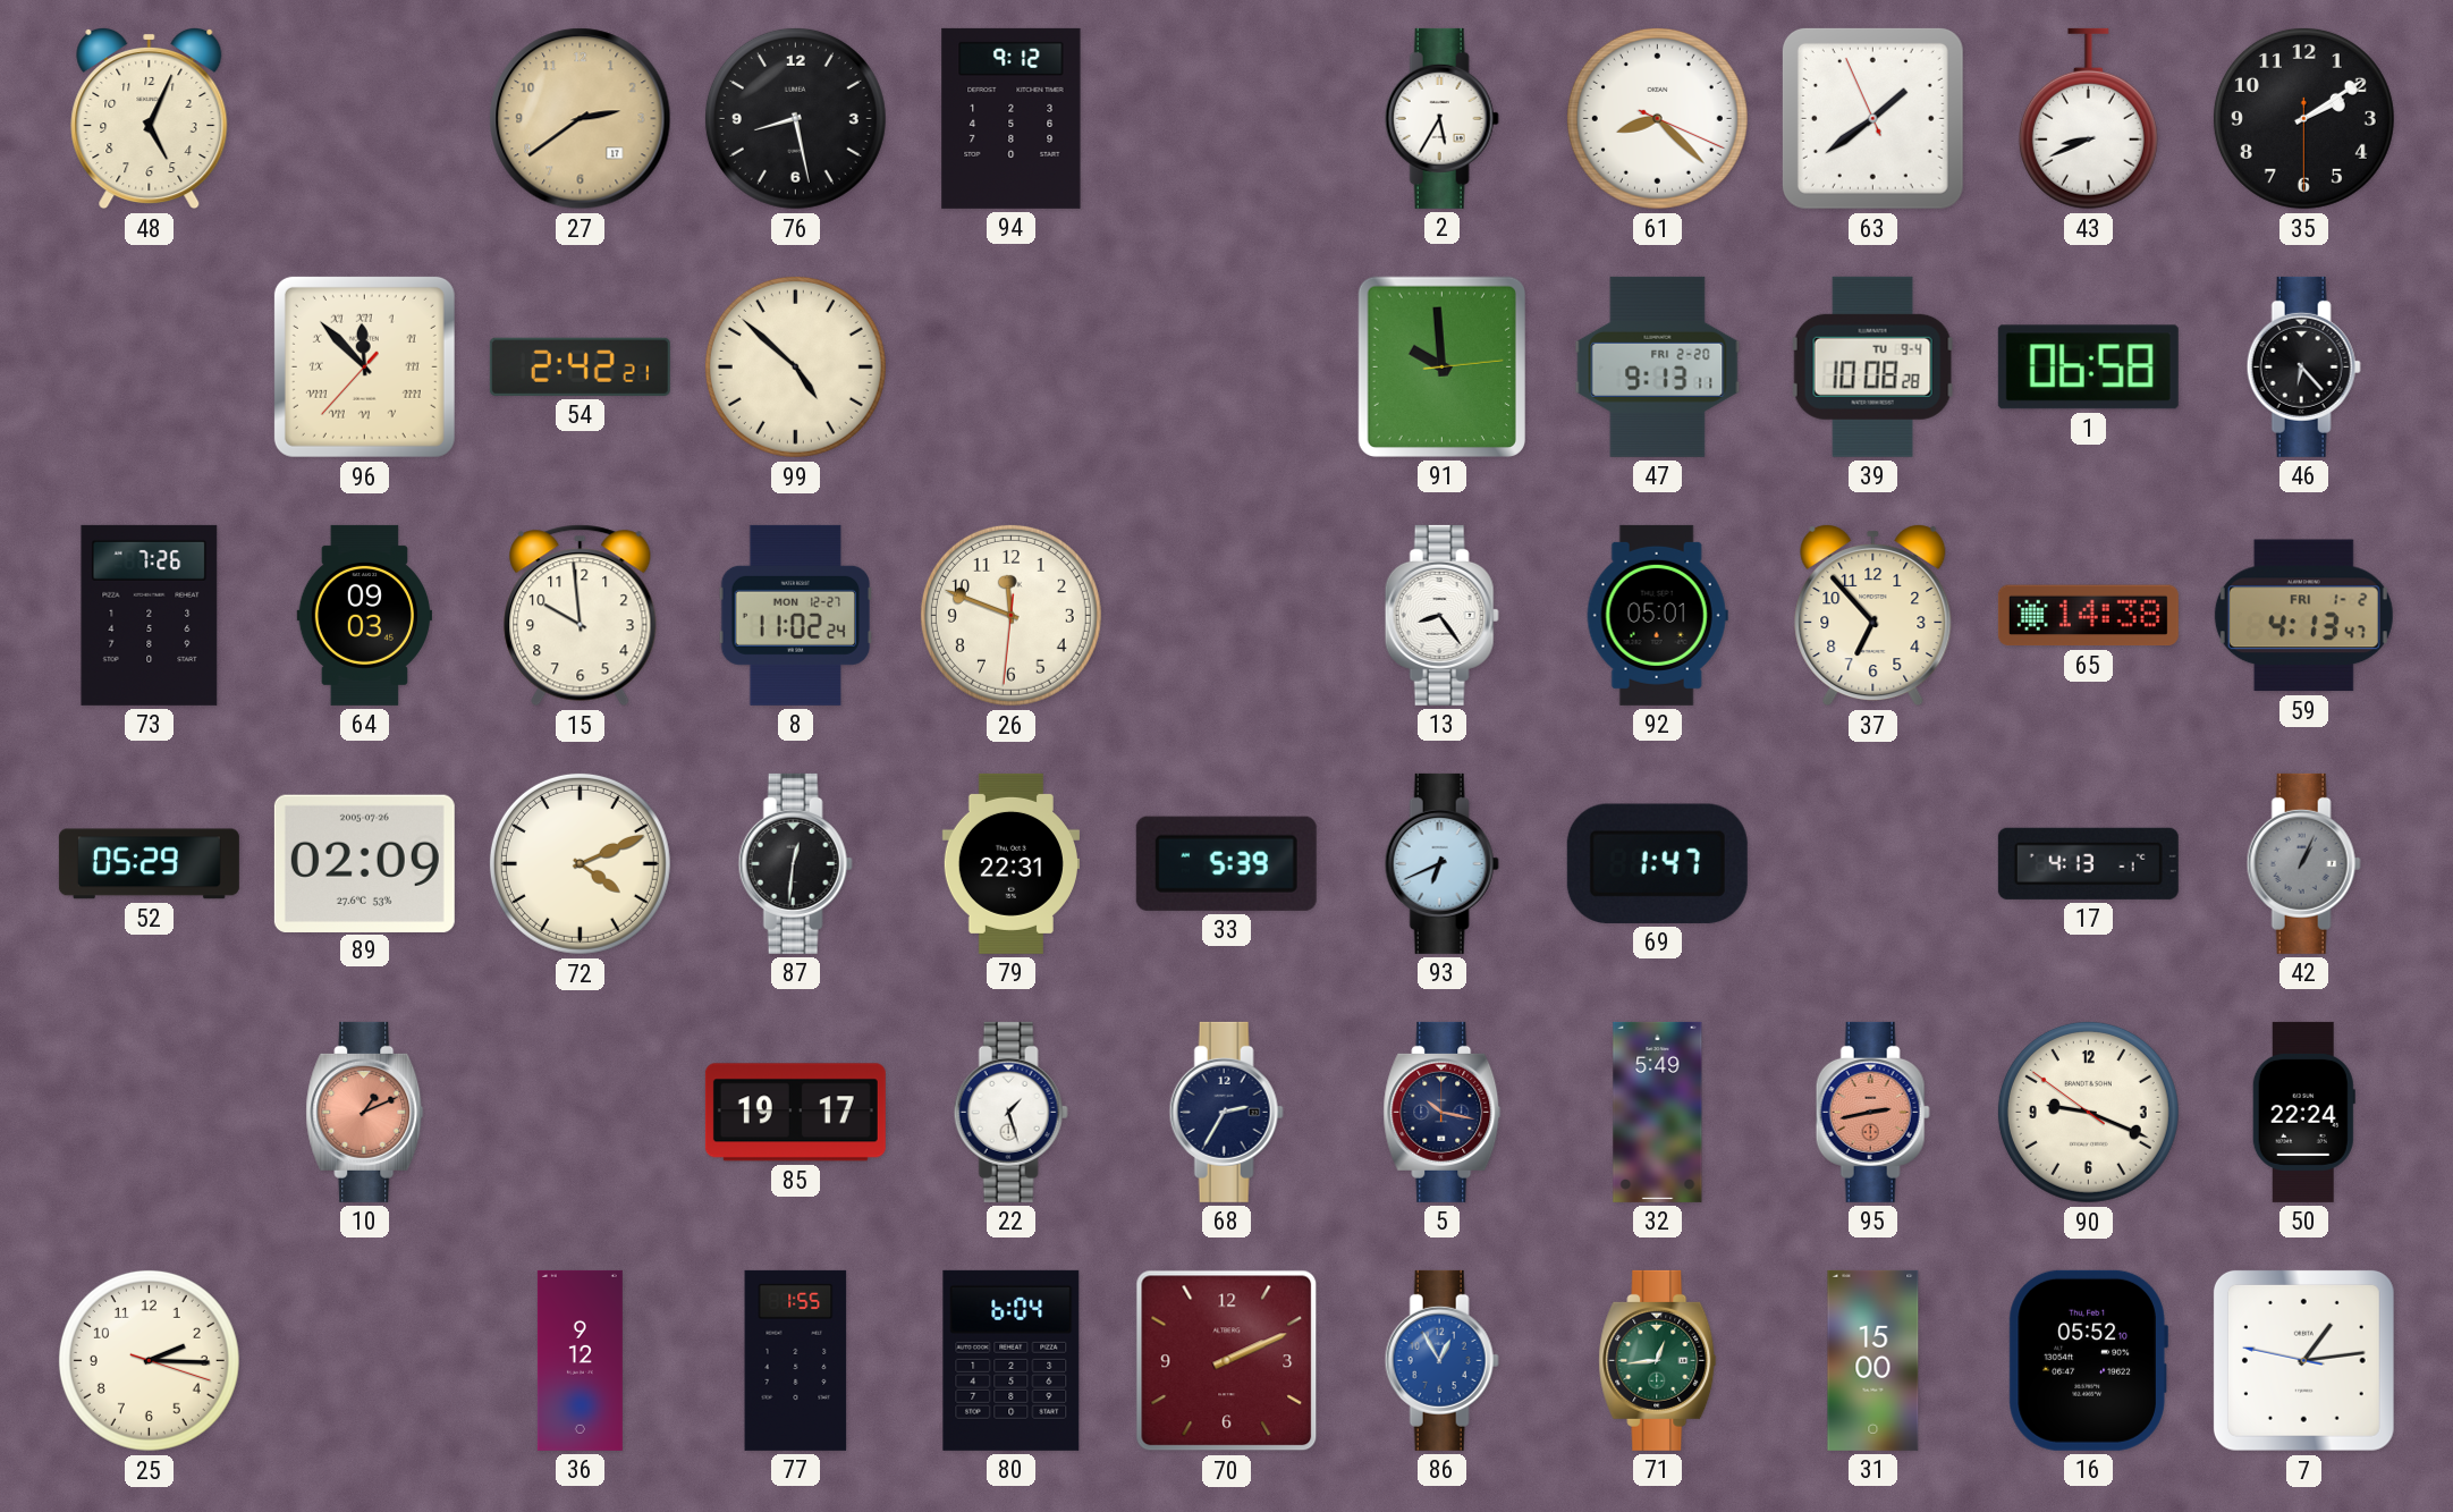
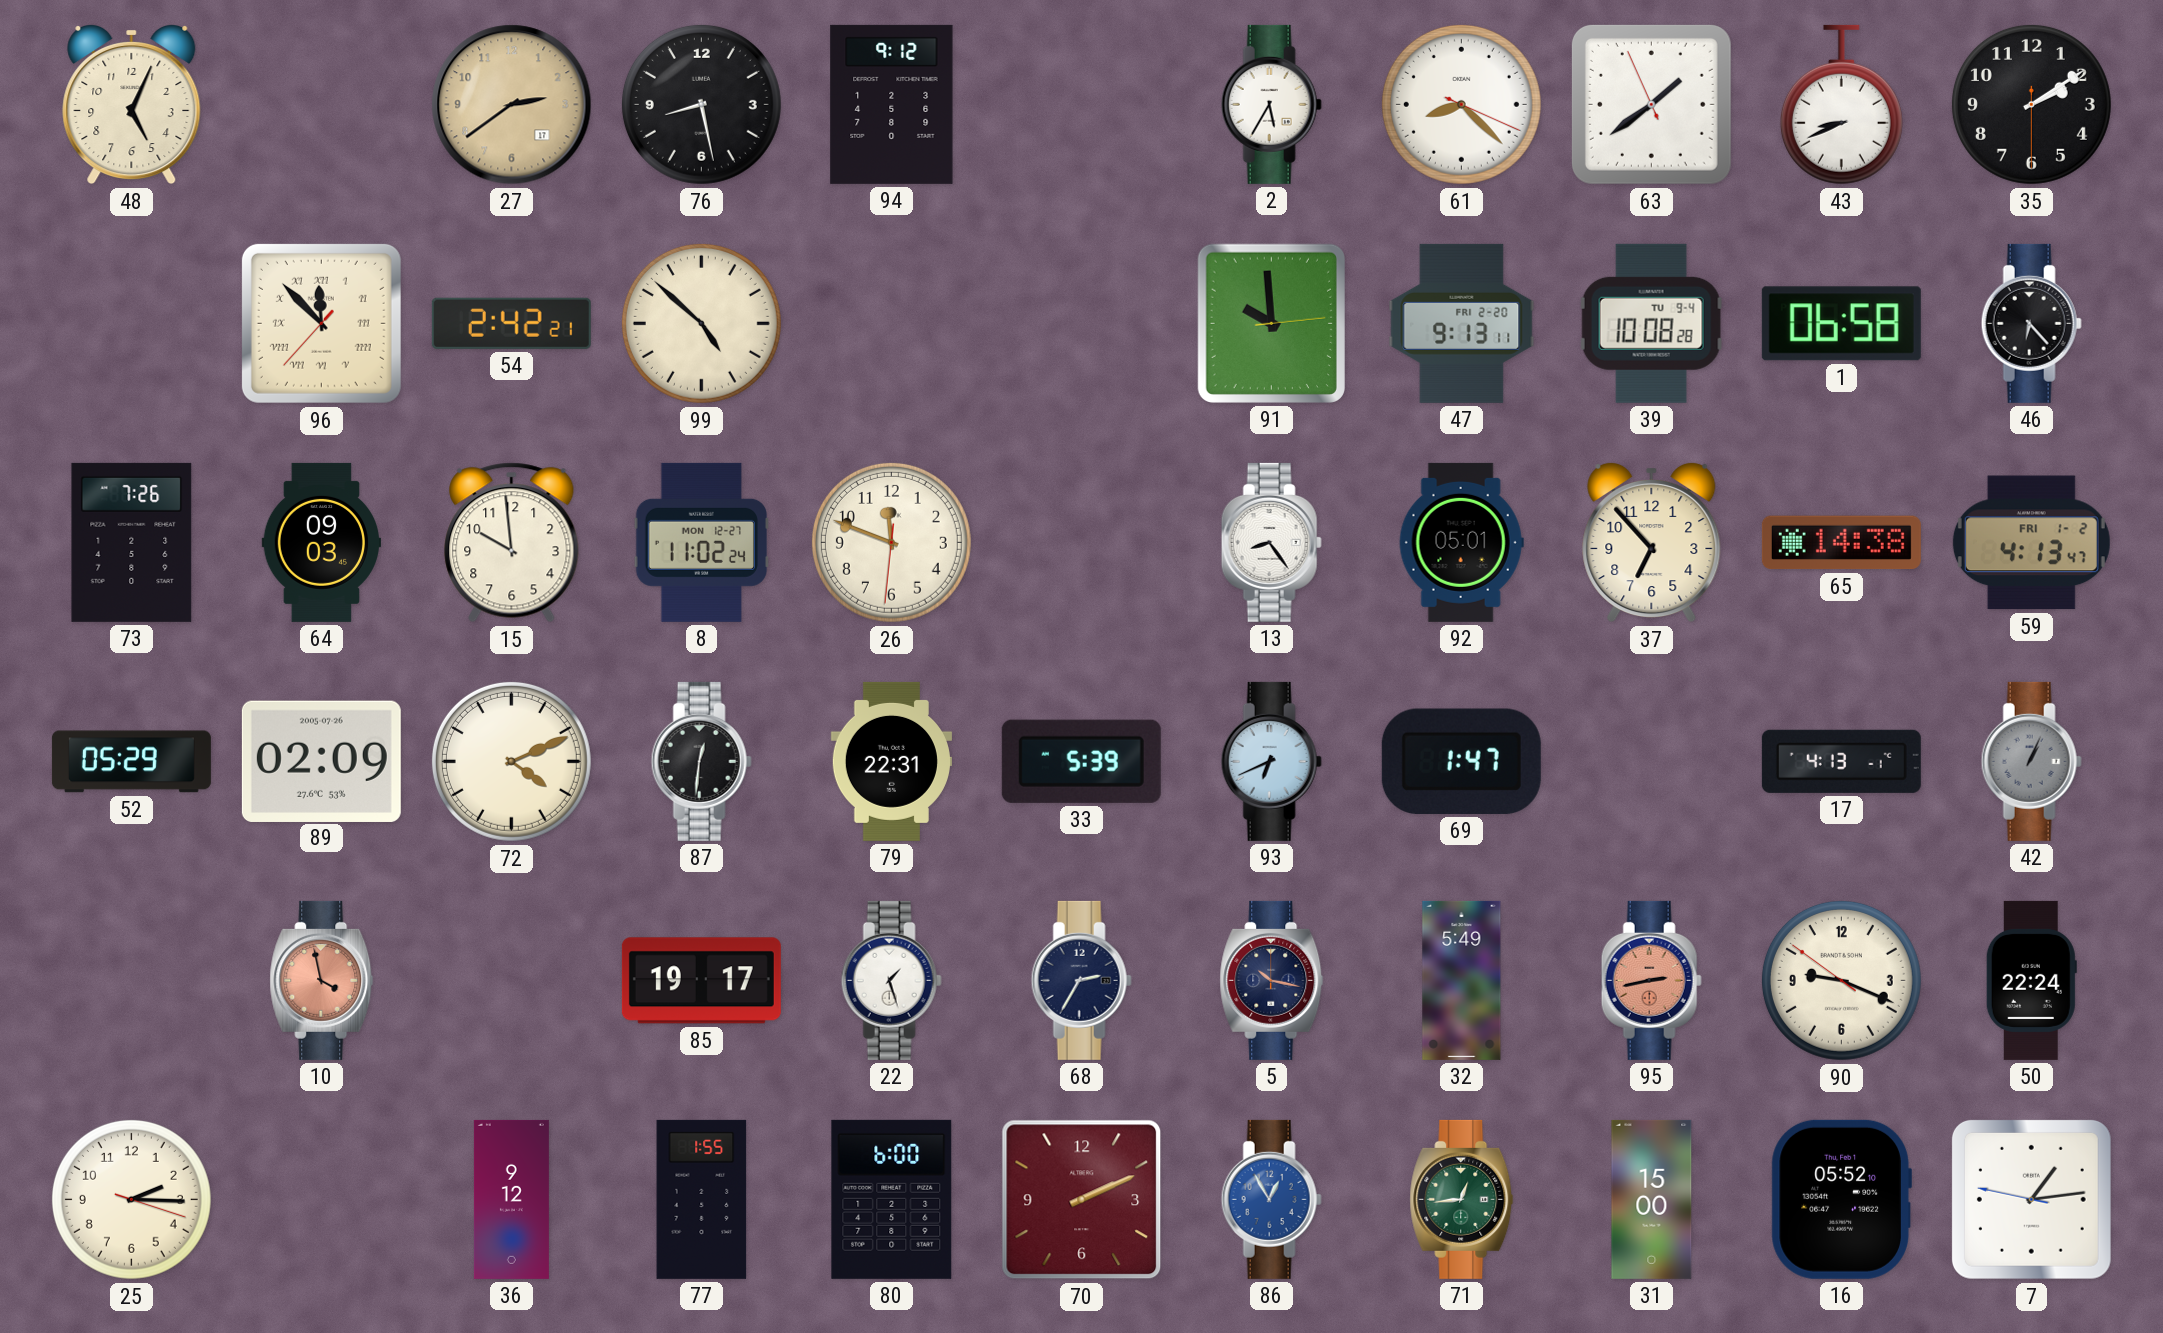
10: 1:11 -> 3:58 (322, 980)
80: 6:04 -> 6:00 (892, 1199)
